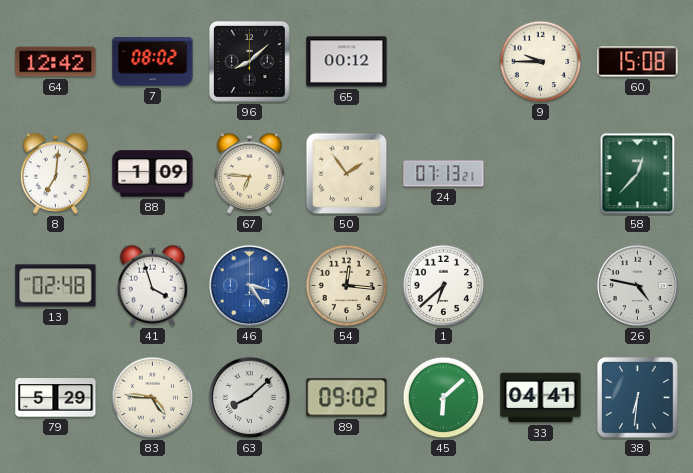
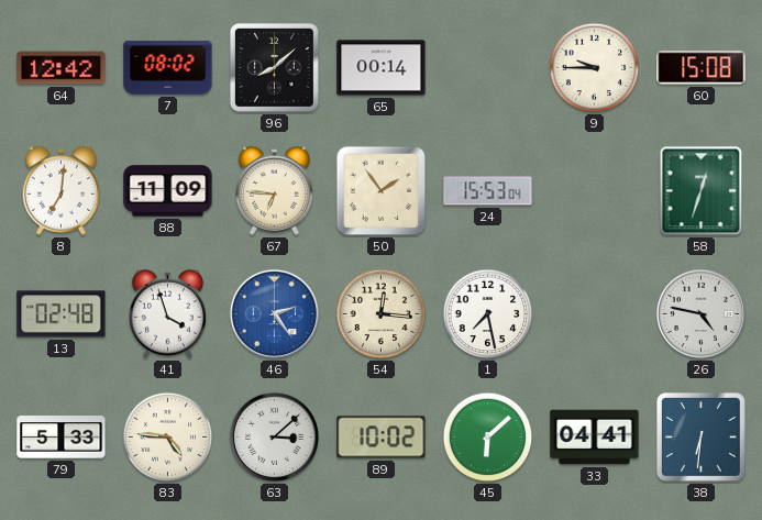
65: 00:12 -> 00:14 (382, 68)
88: 1:09 -> 11:09 (168, 191)
24: 07:13 -> 15:53 (488, 191)
58: 12:37 -> 12:33 (702, 191)
46: 3:24 -> 2:24 (274, 313)
1: 6:38 -> 7:28 (488, 314)
79: 5:29 -> 5:33 (62, 438)
63: 8:08 -> 3:08 (274, 436)
89: 09:02 -> 10:02 (382, 438)
